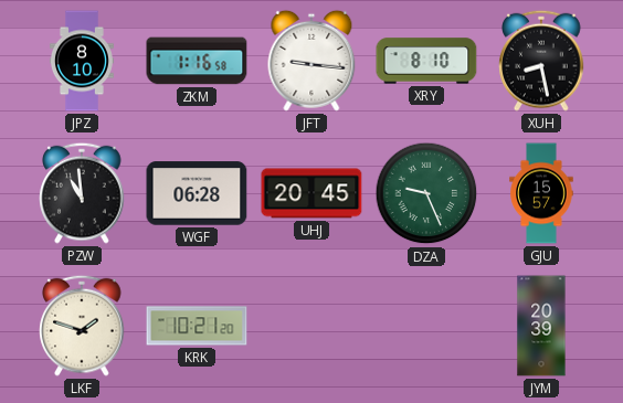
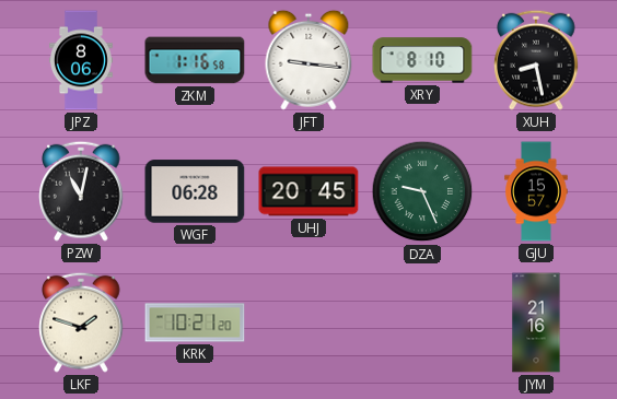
JPZ: 8:10 -> 8:06 (81, 60)
PZW: 10:59 -> 11:02 (81, 191)
JYM: 20:39 -> 21:16 (536, 322)
